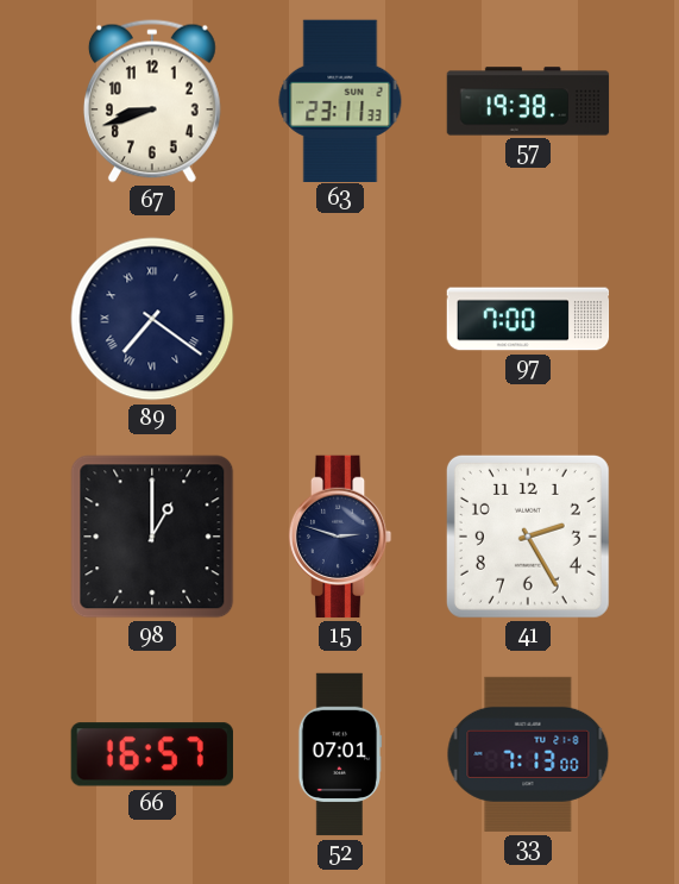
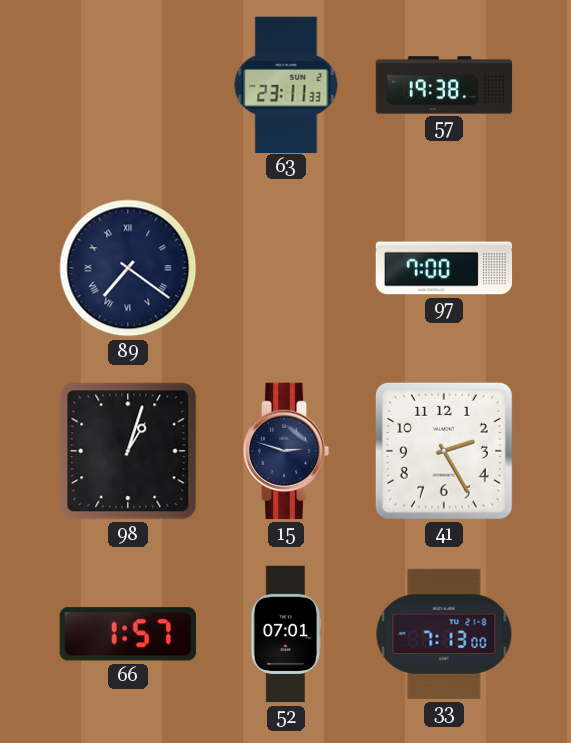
67: 8:42 -> none (152, 101)
98: 1:00 -> 1:03 (128, 451)
66: 16:57 -> 1:57 (128, 634)
